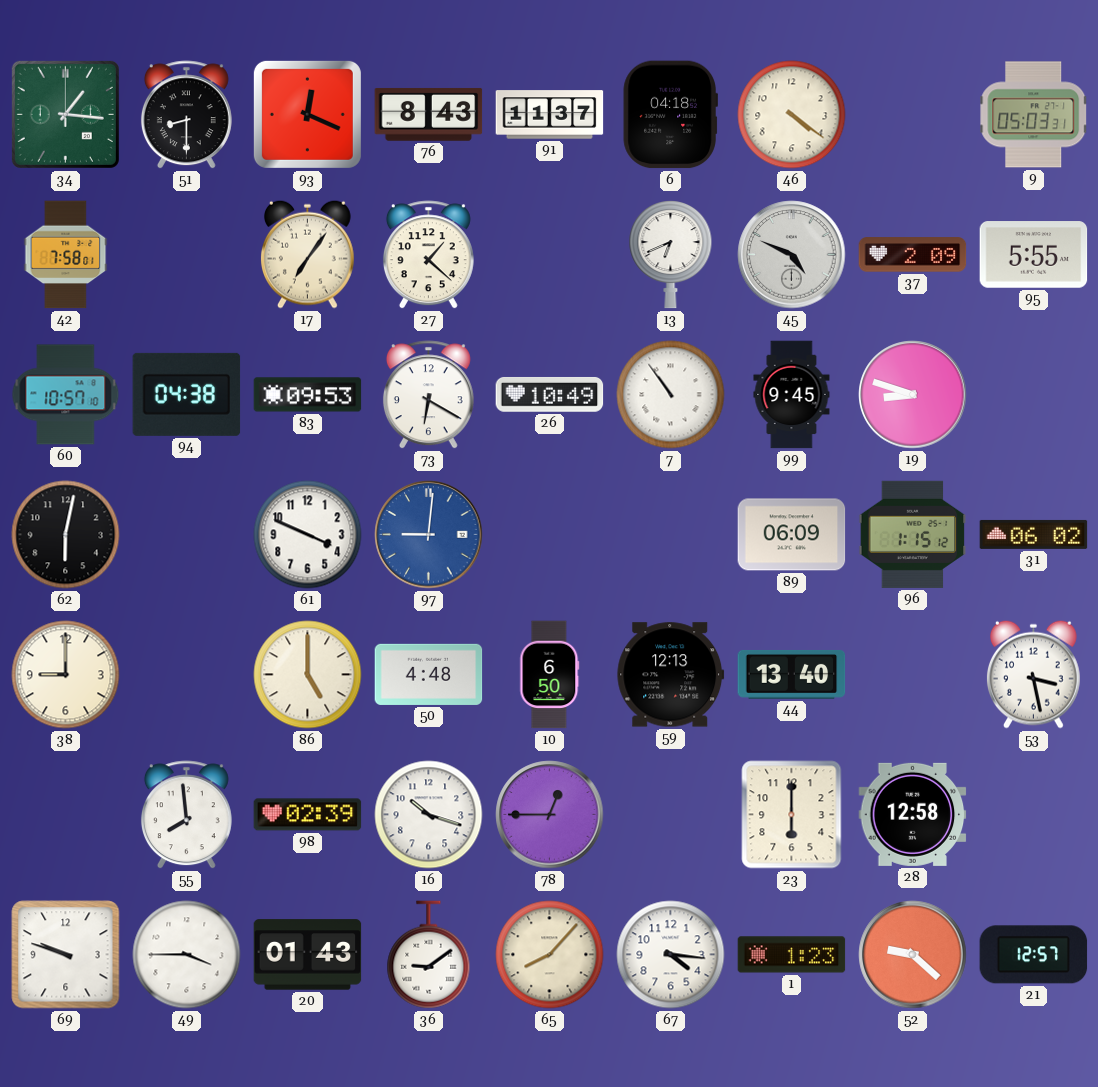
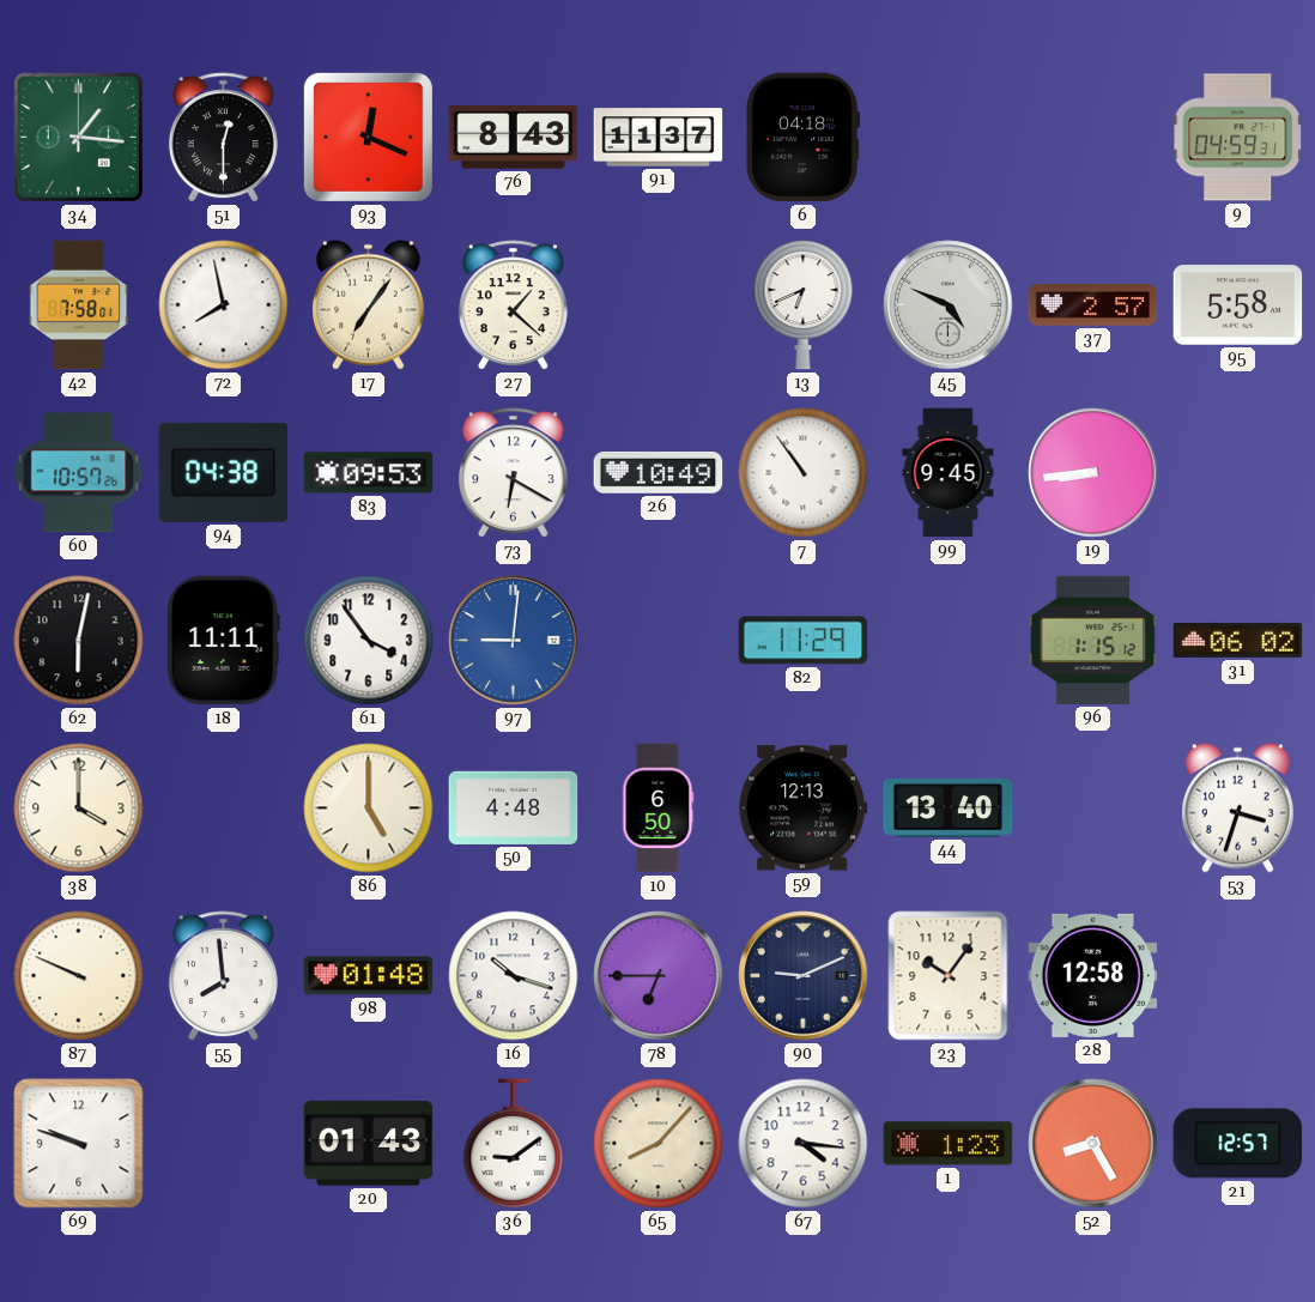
51: 8:30 -> 12:30 (223, 138)
46: 4:21 -> none (792, 115)
9: 05:03 -> 04:59 (1238, 138)
72: none -> 7:58 (224, 305)
37: 2:09 -> 2:57 (1093, 305)
95: 5:55 -> 5:58 (1238, 305)
60: 10:57:10 -> 10:57:26 (79, 473)
19: 8:48 -> 8:44 (1093, 473)
18: none -> 11:11 (223, 641)
61: 3:49 -> 3:54 (369, 641)
82: none -> 11:29 (804, 641)
89: 06:09 -> none (792, 535)
38: 9:00 -> 4:00 (79, 809)
53: 3:28 -> 3:33 (1237, 807)
87: none -> 9:49 (79, 976)
98: 02:39 -> 01:48 (369, 976)
78: 12:45 -> 6:45 (659, 976)
90: none -> 9:11 (804, 976)
23: 6:00 -> 10:06 (949, 976)
49: 3:45 -> none (187, 955)
52: 9:22 -> 8:25 (1093, 1144)
